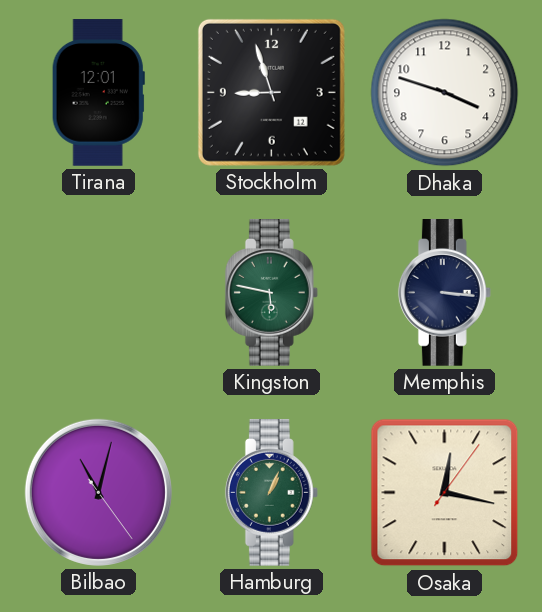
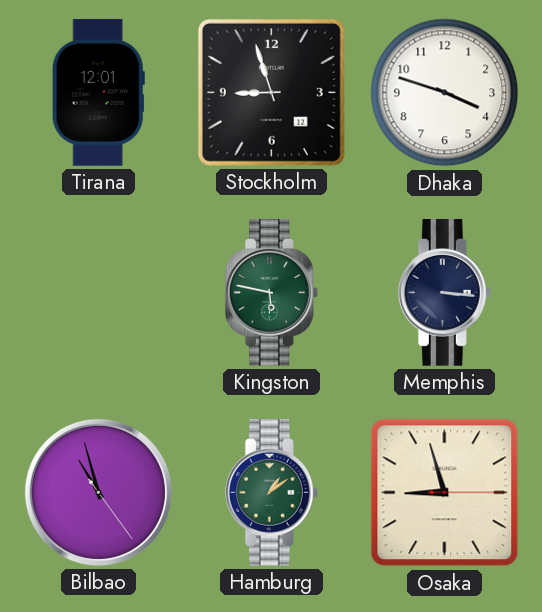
Bilbao: 11:02 -> 10:57 (98, 492)
Hamburg: 1:04 -> 1:09 (271, 493)
Osaka: 12:17 -> 8:57 (445, 493)
